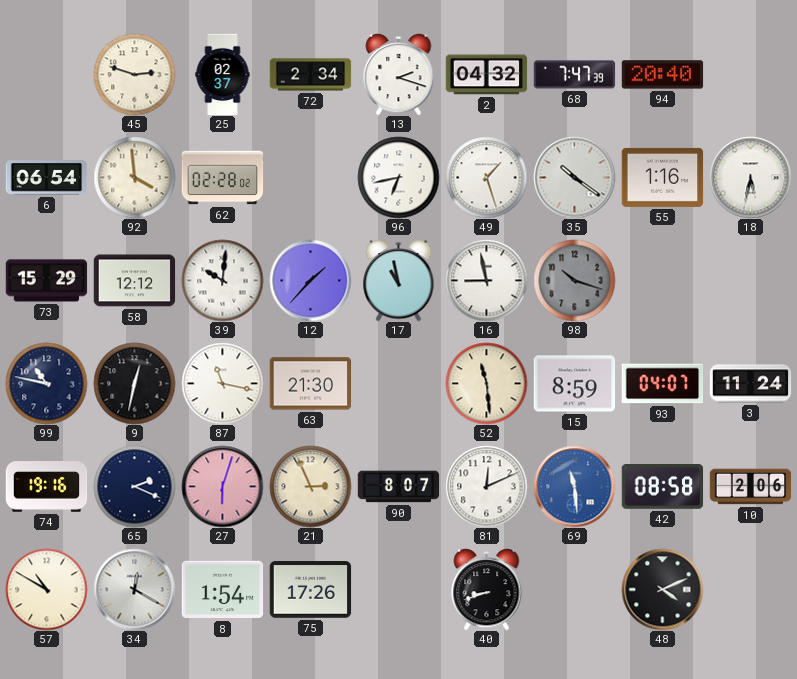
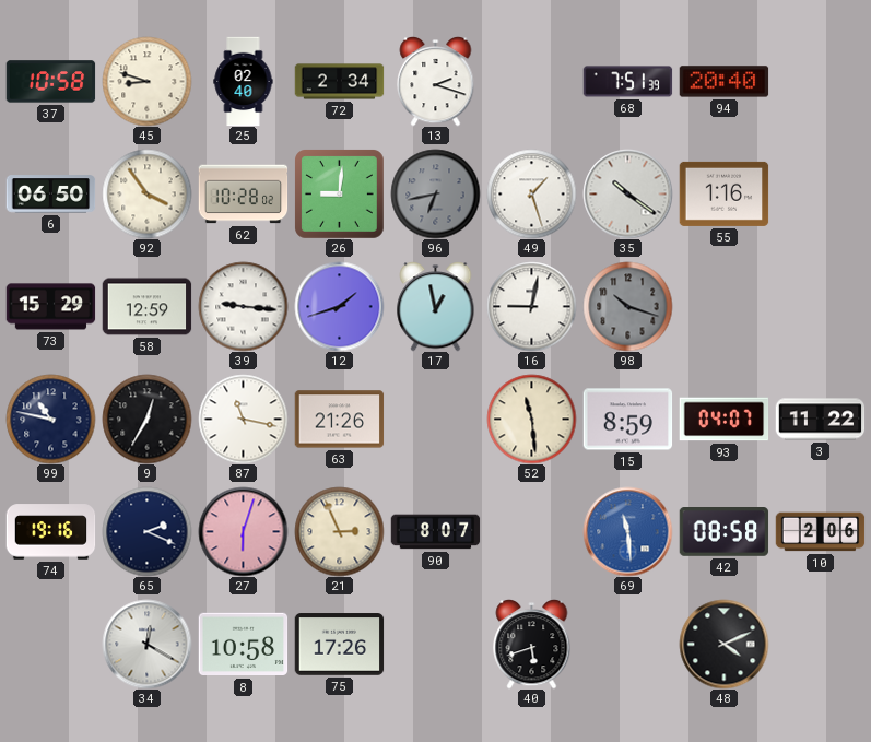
37: none -> 10:58 (50, 82)
45: 2:48 -> 8:48 (146, 81)
25: 02:37 -> 02:40 (244, 81)
2: 04:32 -> none (486, 75)
68: 7:47 -> 7:51 (627, 82)
6: 06:54 -> 06:50 (50, 195)
92: 3:59 -> 3:54 (146, 193)
62: 02:28 -> 10:28 (243, 195)
26: none -> 9:01 (340, 195)
96 dial: white -> grey (435, 193)
18: 5:32 -> none (750, 177)
58: 12:12 -> 12:59 (146, 307)
39: 10:01 -> 9:16 (243, 306)
12: 1:37 -> 1:42 (339, 306)
17: 10:58 -> 12:58 (436, 307)
16: 8:58 -> 9:02 (531, 306)
9: 12:32 -> 12:35 (146, 419)
63: 21:30 -> 21:26 (339, 420)
3: 11:24 -> 11:22 (820, 420)
81: 12:11 -> none (486, 486)
57: 10:50 -> none (46, 589)
8: 1:54 -> 10:58 (243, 645)
40: 8:42 -> 5:42 (532, 645)
